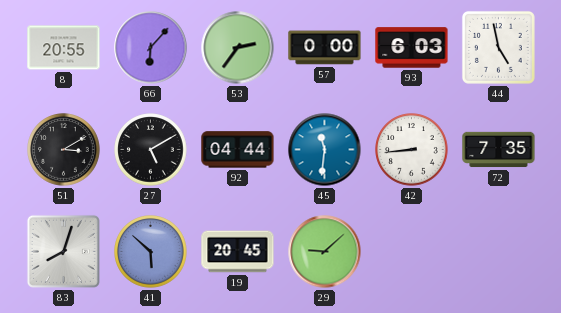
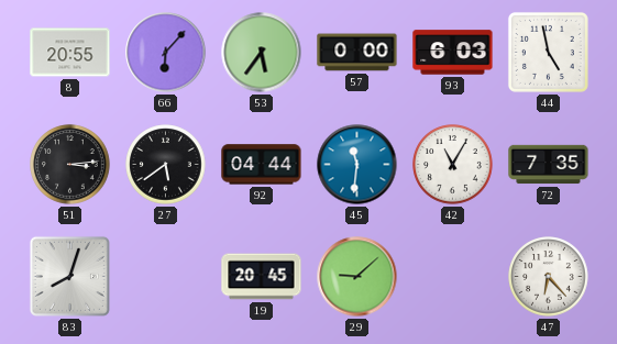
53: 2:36 -> 5:36 (262, 53)
51: 3:10 -> 3:14 (70, 165)
27: 5:10 -> 5:39 (166, 165)
42: 8:44 -> 11:05 (453, 165)
41: 5:52 -> none (151, 252)
47: none -> 6:23 (549, 277)
